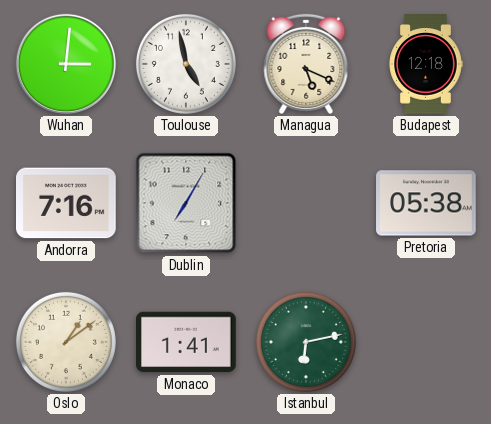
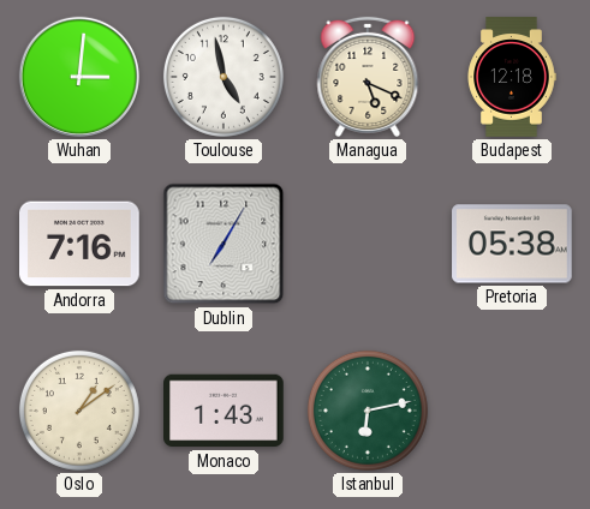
Monaco: 1:41 -> 1:43 (225, 411)
